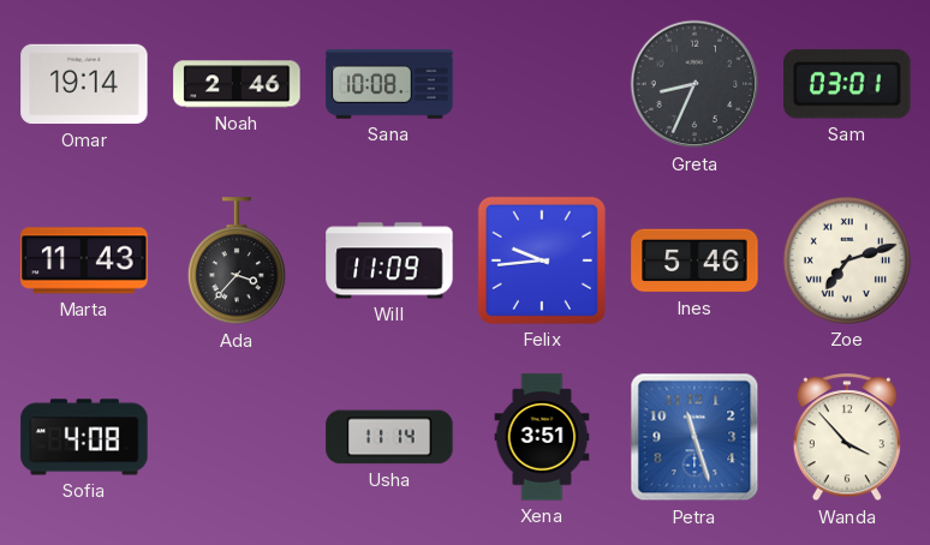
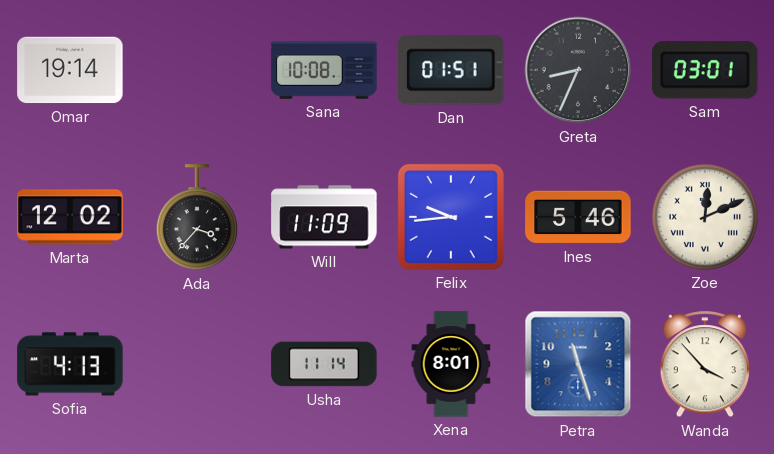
Noah: 2:46 -> none (237, 84)
Dan: none -> 01:51 (451, 70)
Marta: 11:43 -> 12:02 (70, 217)
Zoe: 7:12 -> 12:11 (705, 217)
Sofia: 4:08 -> 4:13 (70, 364)
Xena: 3:51 -> 8:01 (451, 364)
